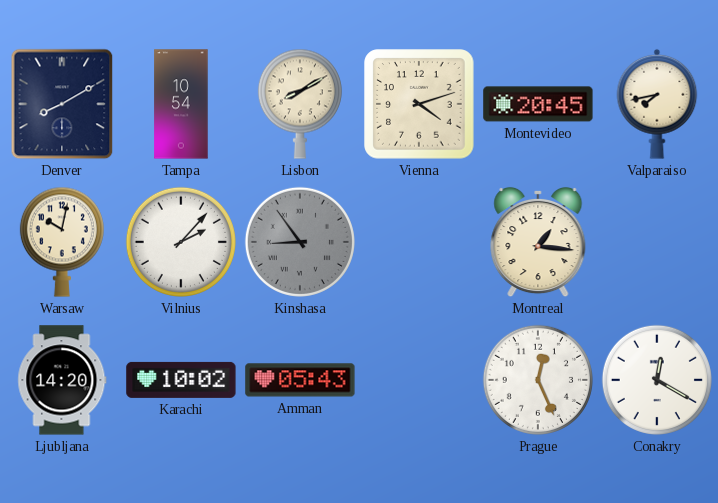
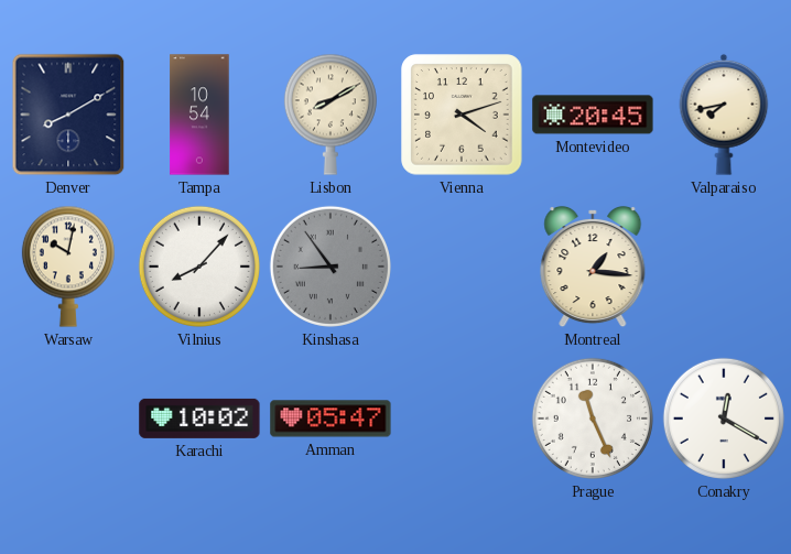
Vilnius: 2:07 -> 8:07 (199, 267)
Ljubljana: 14:20 -> none (62, 380)
Amman: 05:43 -> 05:47 (331, 419)
Prague: 12:26 -> 11:26 (593, 419)
